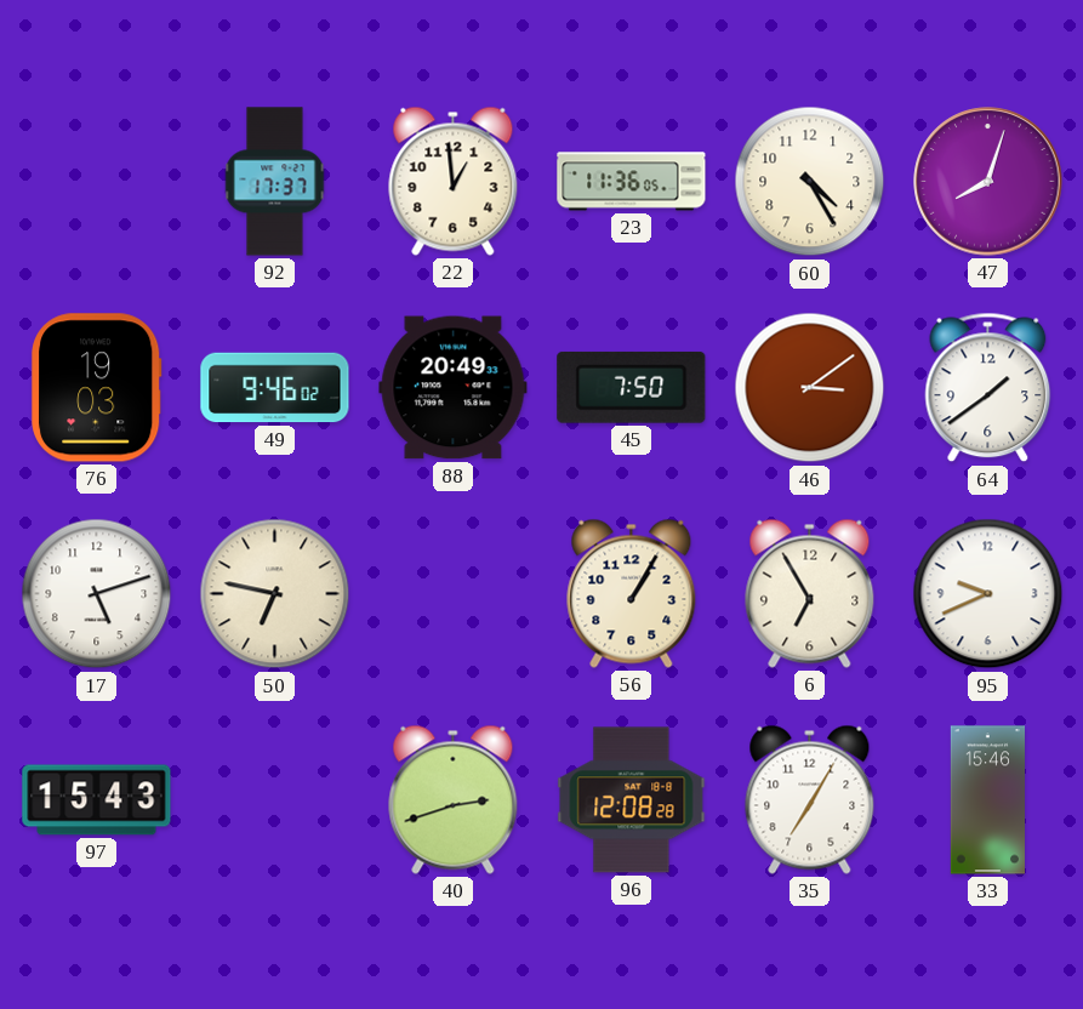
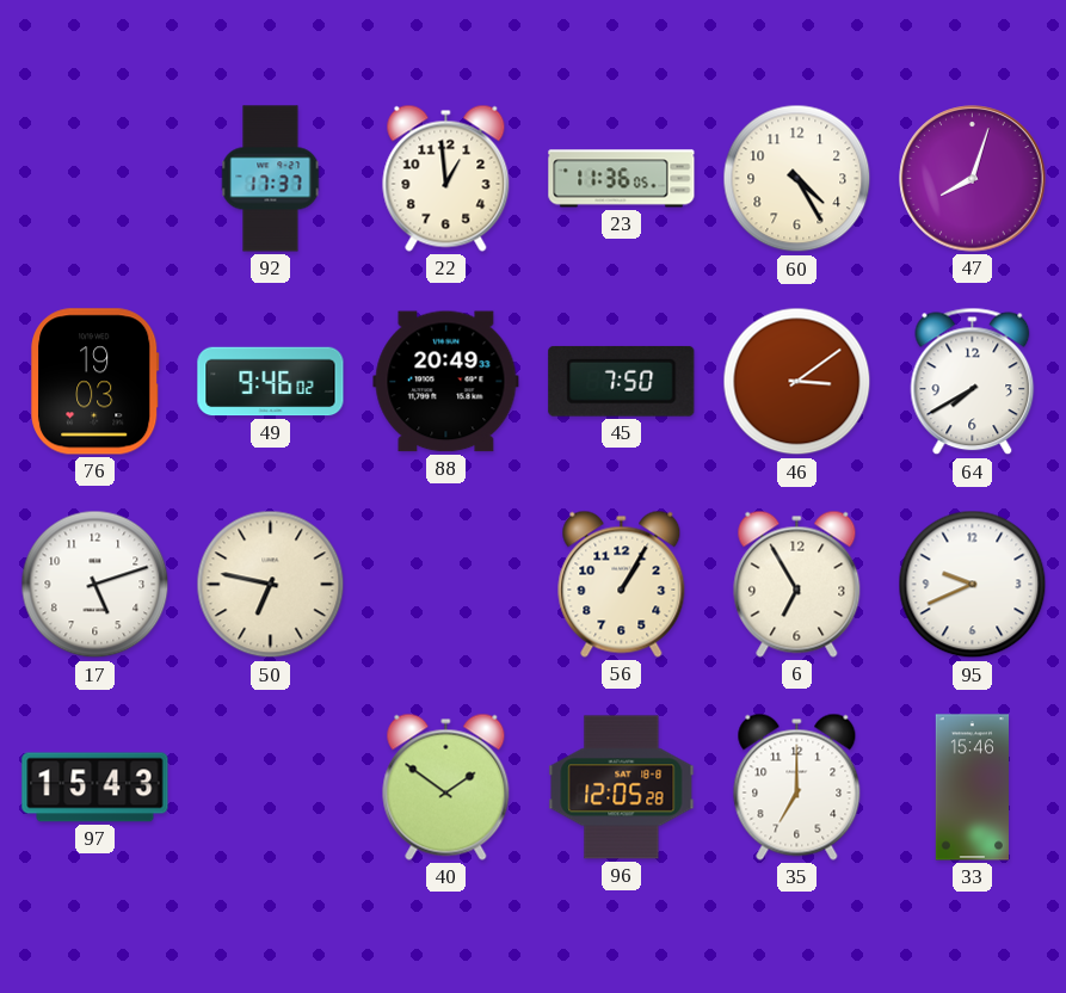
64: 1:39 -> 7:40 (973, 382)
40: 2:42 -> 1:51 (446, 787)
96: 12:08 -> 12:05 (622, 788)
35: 7:05 -> 7:00 (797, 787)
